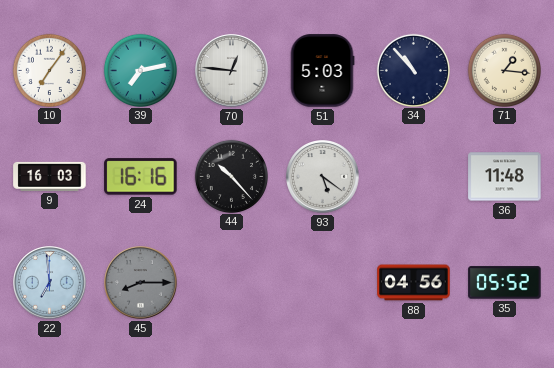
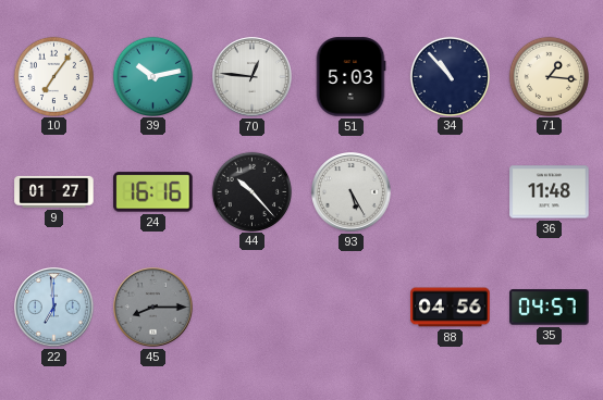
39: 7:13 -> 10:13 (152, 76)
9: 16:03 -> 01:27 (54, 191)
93: 5:21 -> 5:25 (352, 192)
35: 05:52 -> 04:57 (550, 308)
